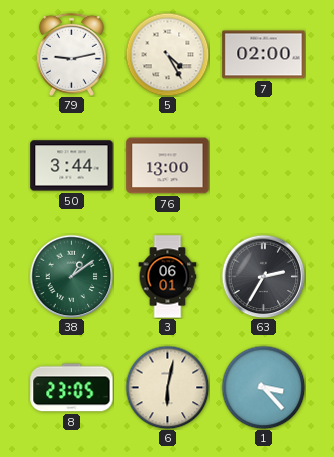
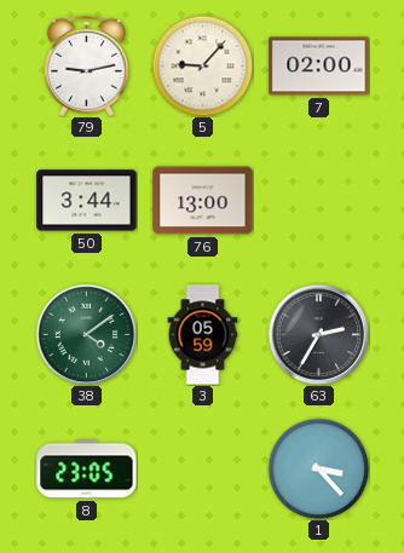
5: 4:25 -> 9:07 (202, 65)
38: 1:09 -> 4:09 (86, 334)
3: 06:01 -> 05:59 (203, 335)
6: 6:02 -> none (167, 387)
